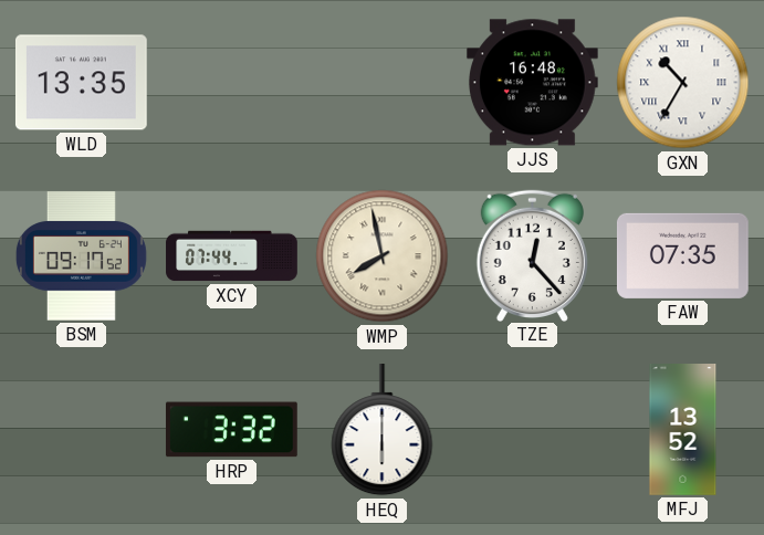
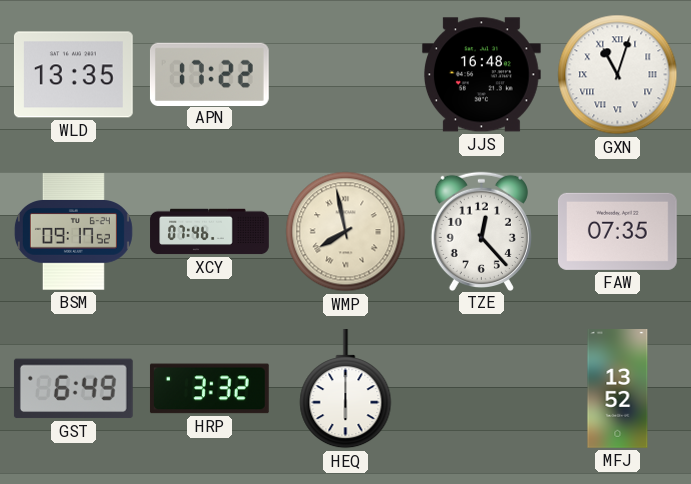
APN: none -> 17:22 (209, 74)
GXN: 10:35 -> 11:03 (618, 75)
XCY: 07:44 -> 07:46 (210, 232)
GST: none -> 6:49 (73, 389)
